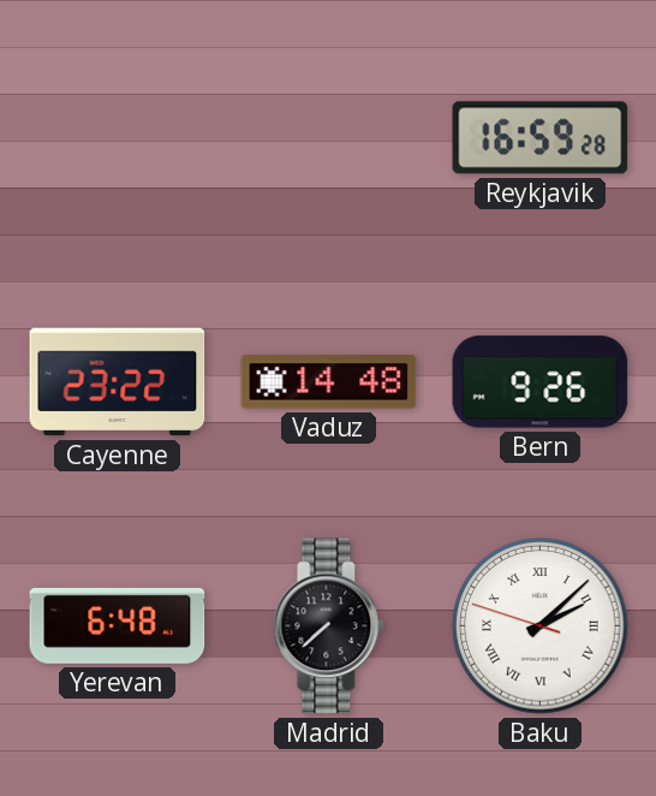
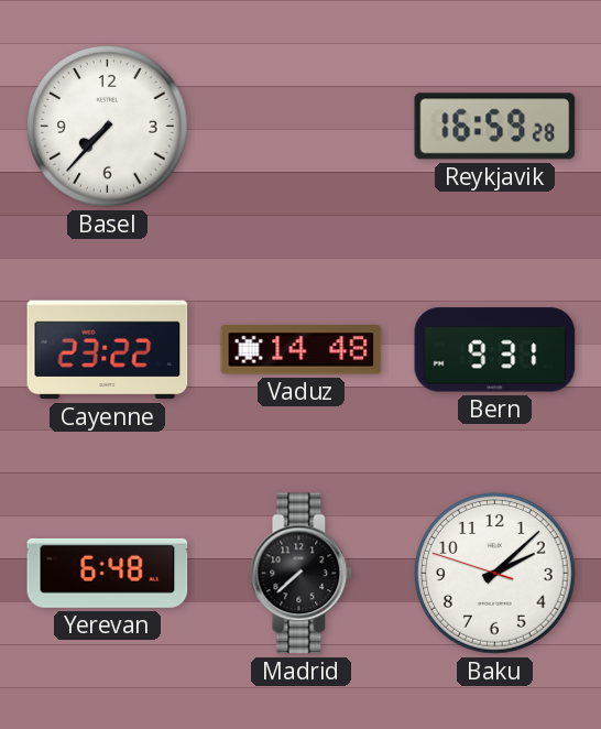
Basel: none -> 7:37 (108, 127)
Bern: 9:26 -> 9:31 (495, 350)
Baku numerals: Roman -> Arabic (495, 574)
